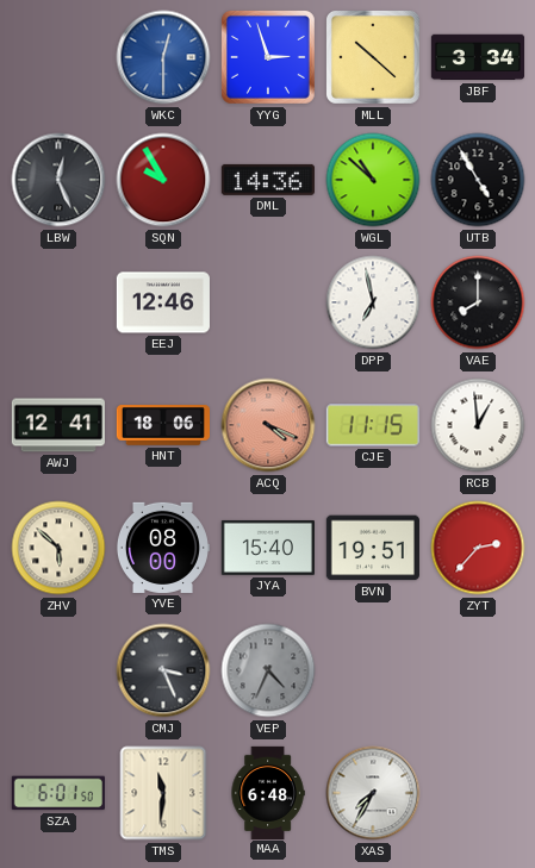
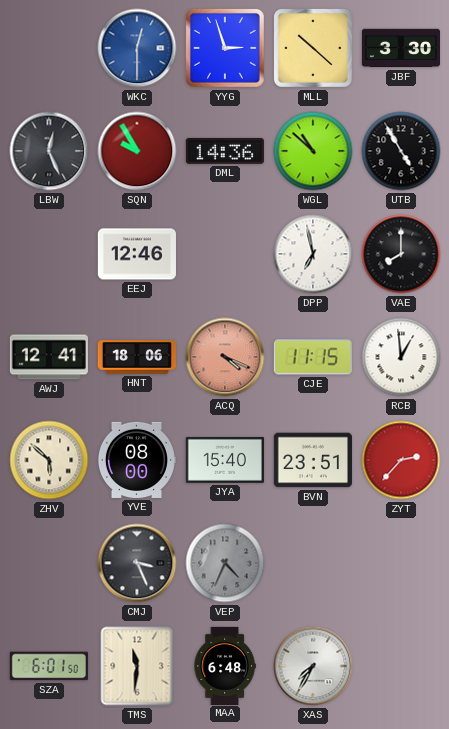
JBF: 3:34 -> 3:30 (400, 48)
BVN: 19:51 -> 23:51 (313, 460)
